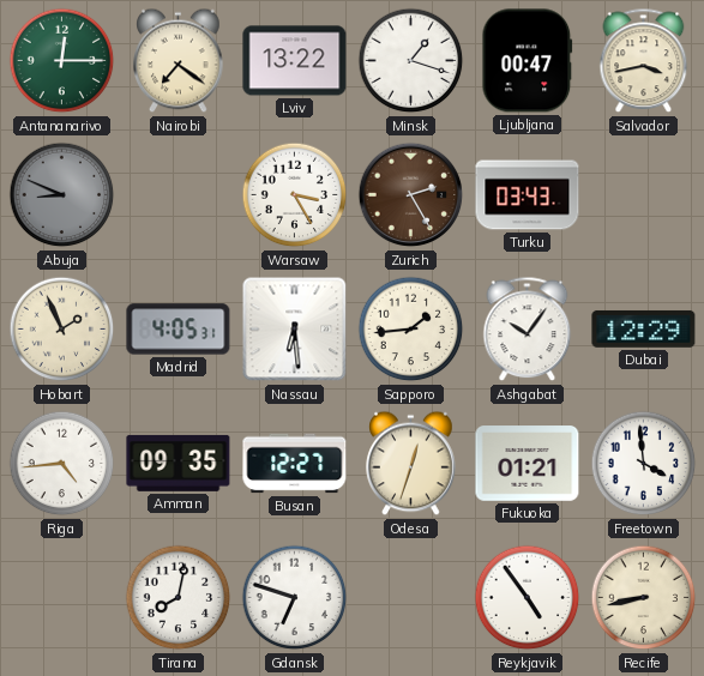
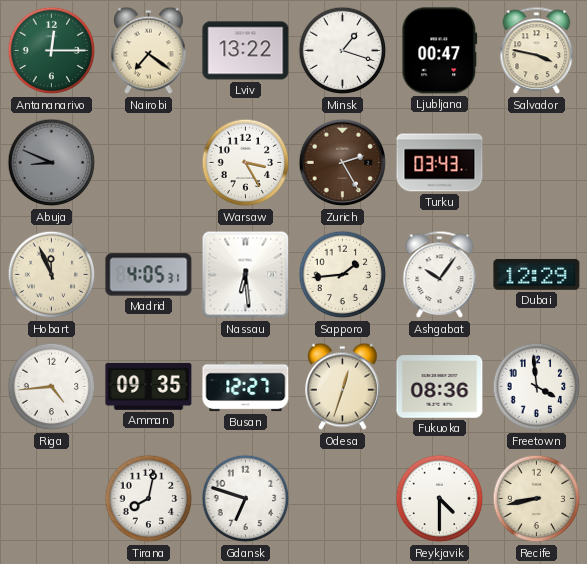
Salvador: 3:43 -> 3:47 (537, 51)
Hobart: 1:56 -> 11:56 (52, 275)
Fukuoka: 01:21 -> 08:36 (440, 387)
Reykjavik: 4:54 -> 4:30 (440, 499)
